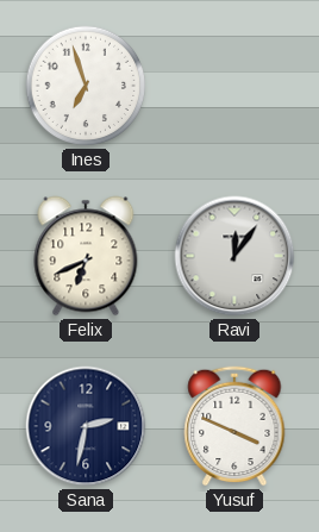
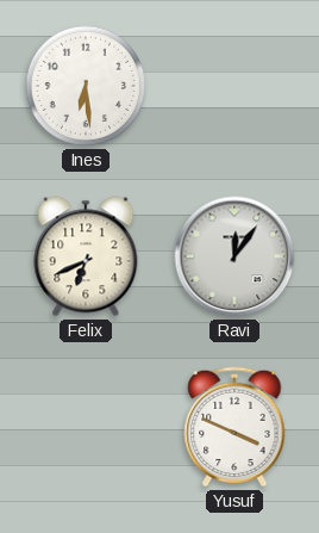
Ines: 6:57 -> 6:29 (86, 86)
Sana: 2:32 -> none (86, 426)
